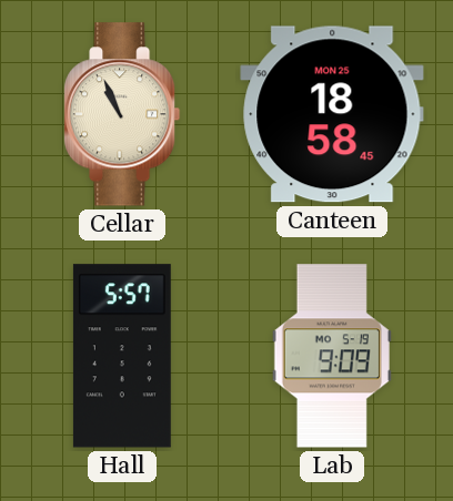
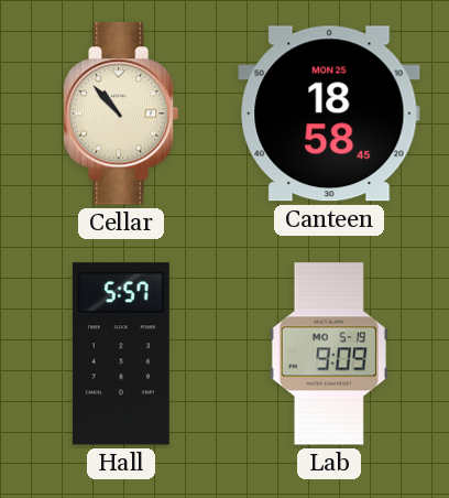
Cellar: 10:56 -> 10:53 (121, 113)
